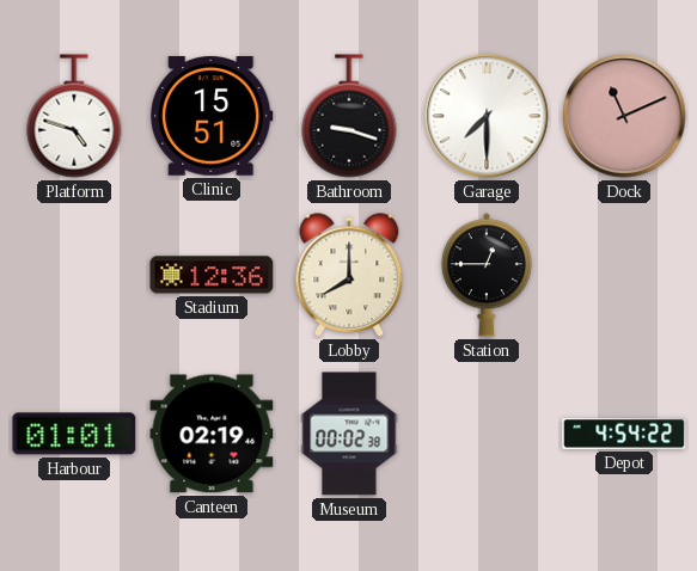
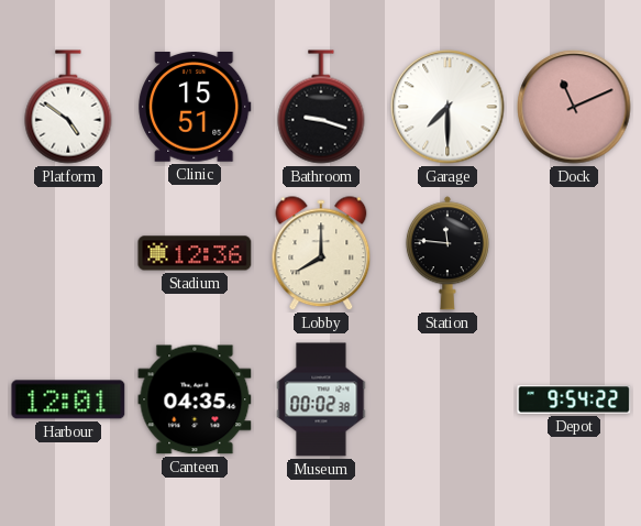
Platform: 4:48 -> 4:51 (68, 107)
Station: 12:45 -> 11:46 (447, 253)
Harbour: 01:01 -> 12:01 (68, 399)
Canteen: 02:19 -> 04:35 (195, 399)
Depot: 4:54 -> 9:54 (574, 399)
